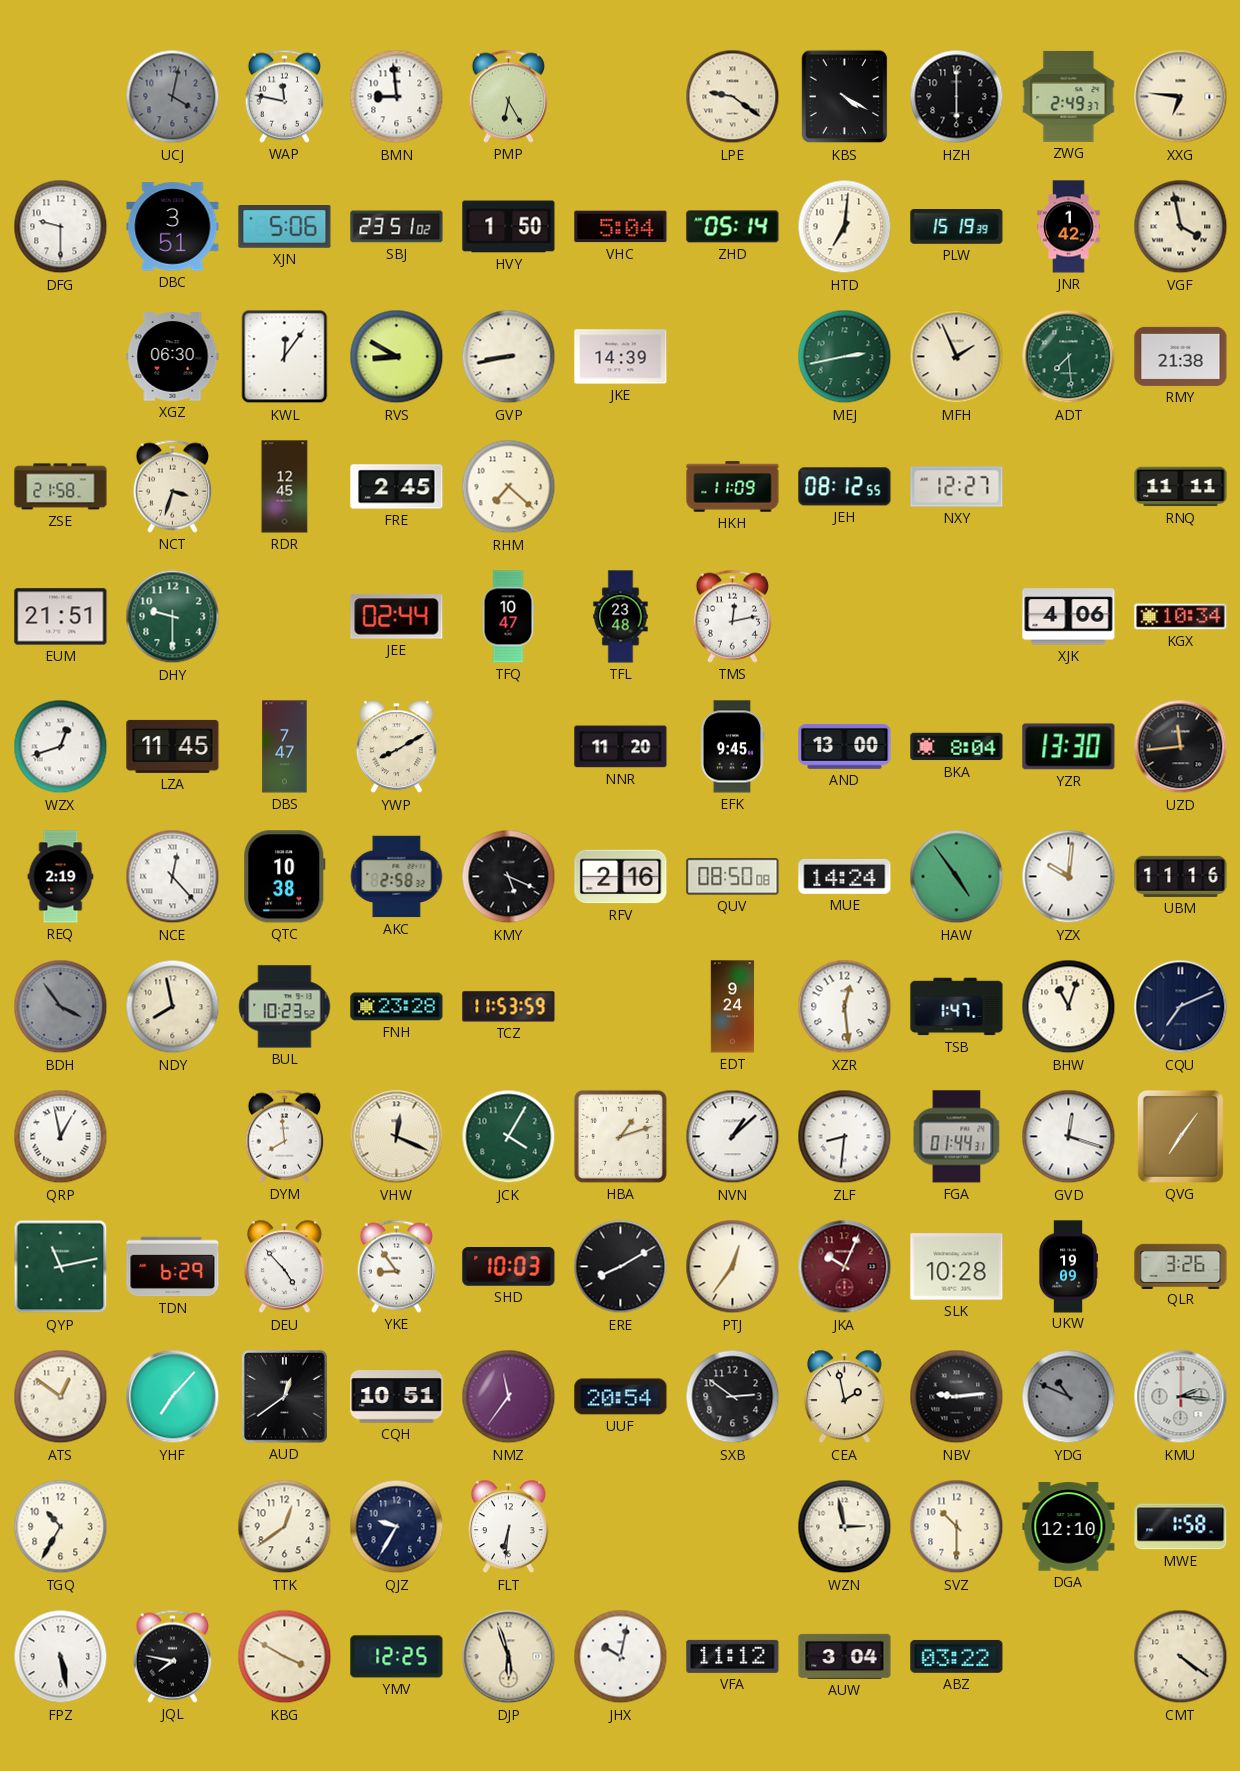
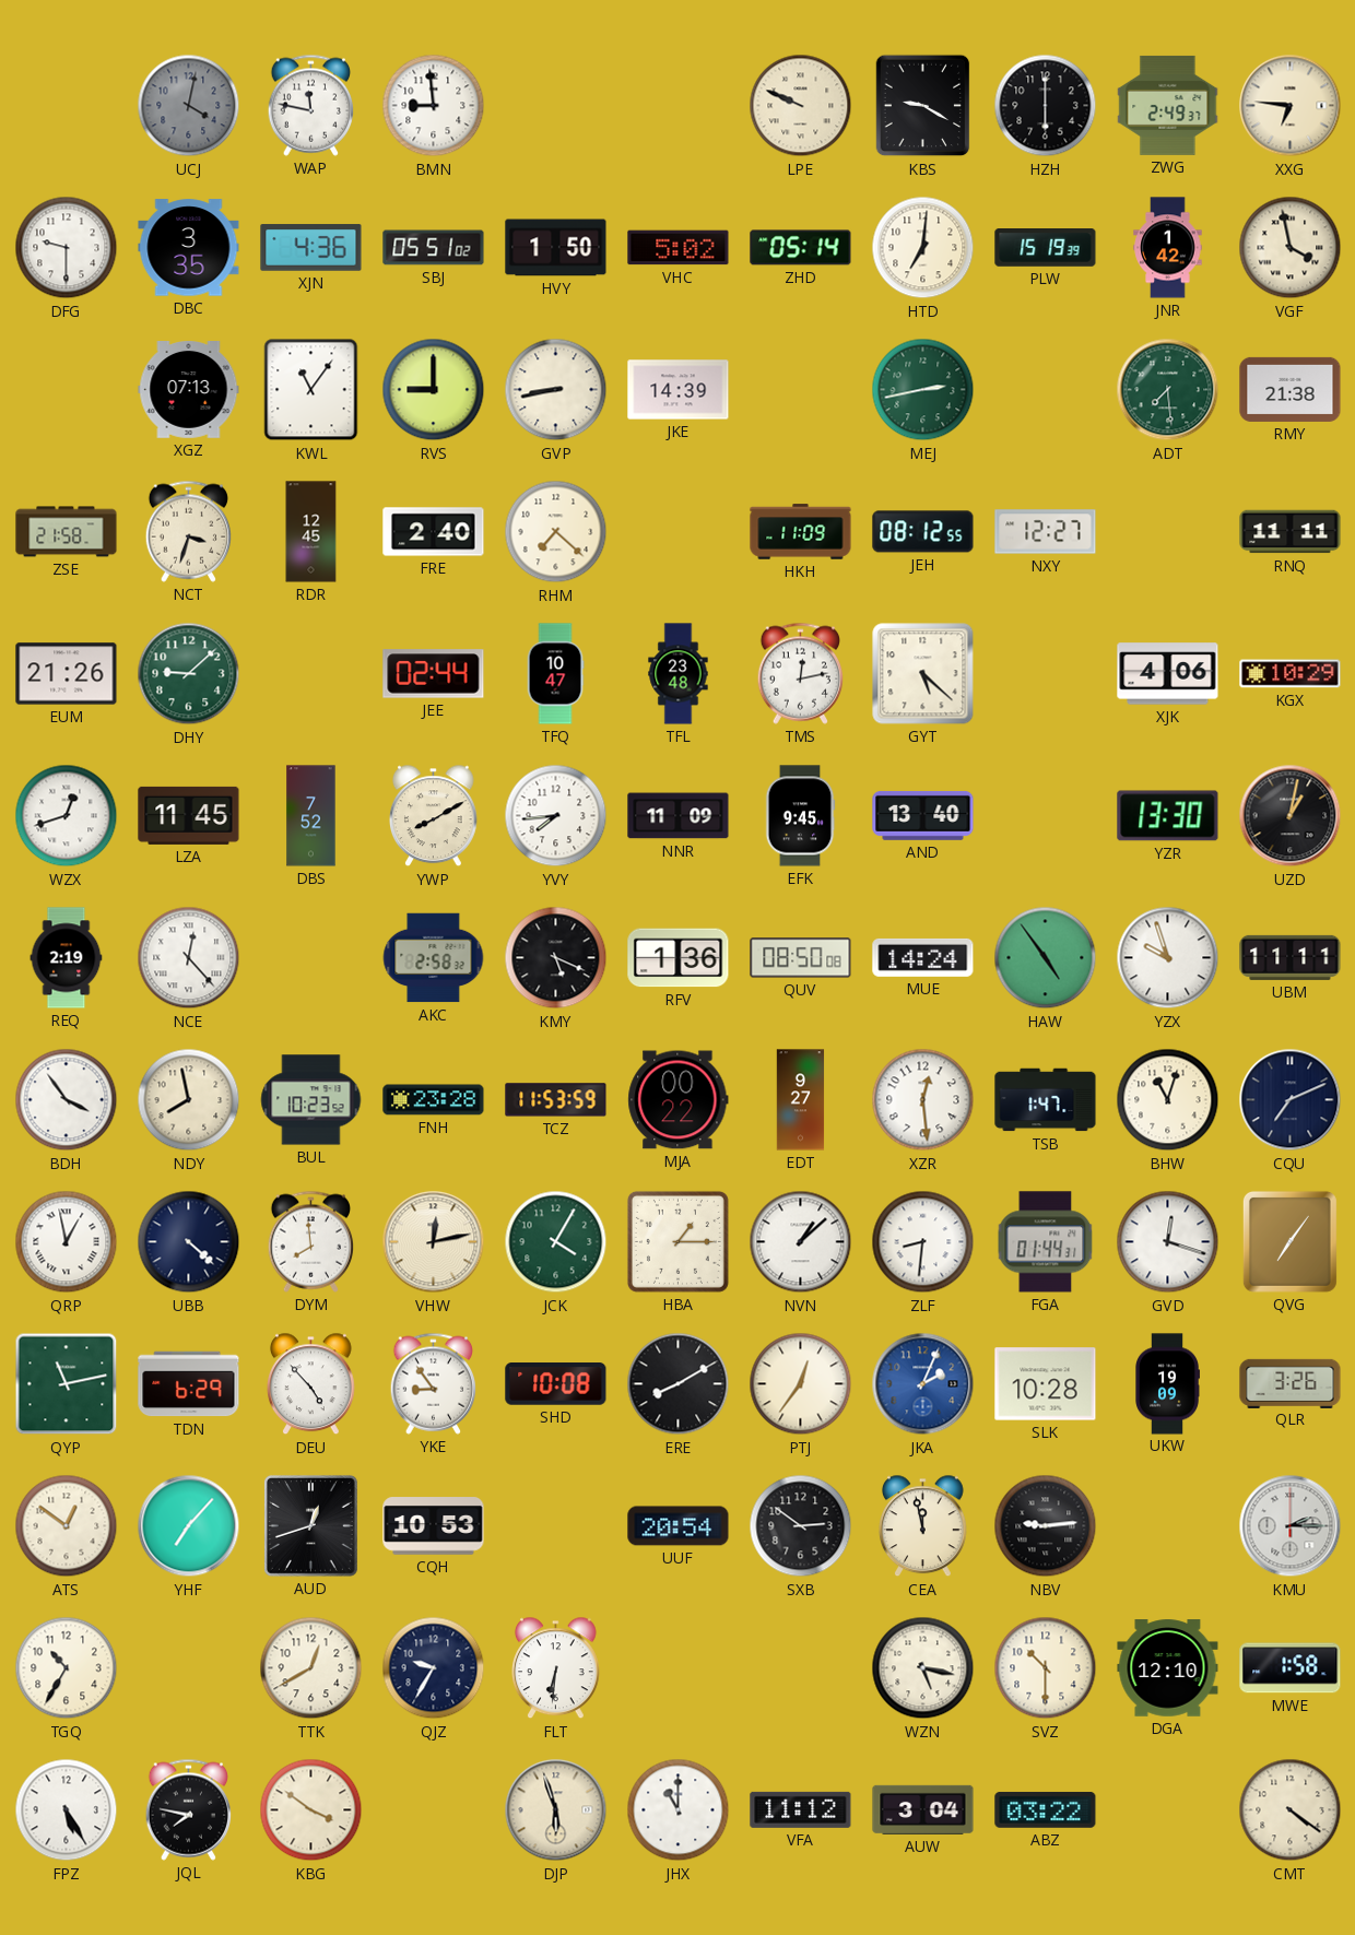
PMP: 6:25 -> none (509, 96)
LPE: 9:21 -> 9:49 (801, 106)
KBS: 4:20 -> 9:20 (923, 106)
DBC: 3:51 -> 3:35 (189, 248)
XJN: 5:06 -> 4:36 (311, 248)
SBJ: 23:51 -> 05:51 (434, 248)
VHC: 5:04 -> 5:02 (679, 248)
XGZ: 06:30 -> 07:13 (189, 390)
KWL: 12:06 -> 11:06 (311, 390)
RVS: 8:50 -> 9:00 (434, 390)
MFH: 1:56 -> none (957, 357)
FRE: 2:45 -> 2:40 (434, 532)
EUM: 21:51 -> 21:26 (67, 674)
DHY: 9:30 -> 9:08 (189, 674)
GYT: none -> 5:22 (923, 674)
KGX: 10:34 -> 10:29 (1291, 674)
DBS: 7:47 -> 7:52 (311, 816)
YVY: none -> 7:44 (556, 816)
NNR: 11:20 -> 11:09 (679, 816)
AND: 13:00 -> 13:40 (923, 815)
BKA: 8:04 -> none (957, 747)
UZD: 11:44 -> 1:02 (1291, 816)
QTC: 10:38 -> none (285, 877)
RFV: 2:16 -> 1:36 (679, 958)
YZX: 10:01 -> 9:57 (1168, 958)
UBM: 11:16 -> 11:11 (1291, 957)
BDH dial: grey -> white (67, 1100)
MJA: none -> 00:22 (679, 1100)
EDT: 9:24 -> 9:27 (801, 1100)
UBB: none -> 4:22 (189, 1242)
VHW: 12:19 -> 12:13 (434, 1242)
HBA: 1:12 -> 1:15 (677, 1241)
SHD: 10:03 -> 10:08 (556, 1384)
JKA: 10:04 -> 2:04 (923, 1384)
JKA dial: burgundy -> blue (923, 1384)
AUD: 12:39 -> 12:42 (310, 1525)
CQH: 10:51 -> 10:53 (434, 1526)
NMZ: 11:36 -> none (509, 1397)
CEA: 1:58 -> 11:58 (923, 1526)
YDG: 10:49 -> none (1069, 1397)
KMU: 2:16 -> 2:15 (1291, 1526)
TTK: 12:39 -> 12:40 (311, 1668)
WZN: 2:58 -> 5:17 (923, 1668)
FPZ: 5:28 -> 5:25 (67, 1810)
KBG: 3:50 -> 3:51 (311, 1810)
YMV: 12:25 -> none (397, 1657)
JHX: 10:02 -> 11:00 (679, 1810)
